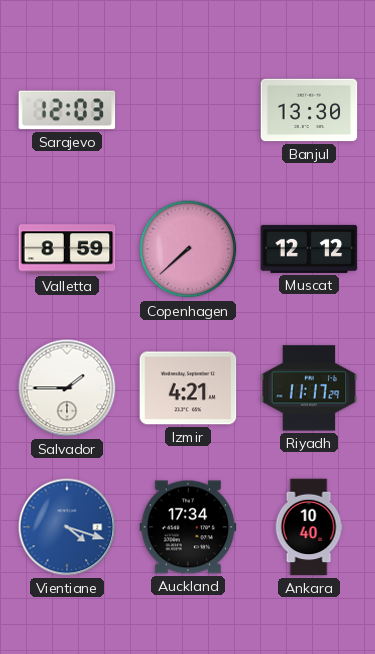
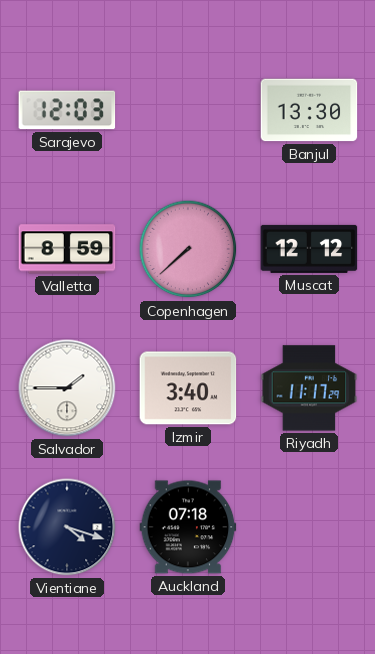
Izmir: 4:21 -> 3:40 (188, 388)
Vientiane dial: blue -> navy (67, 527)
Auckland: 17:34 -> 07:18 (188, 527)
Ankara: 10:40 -> none (309, 527)
